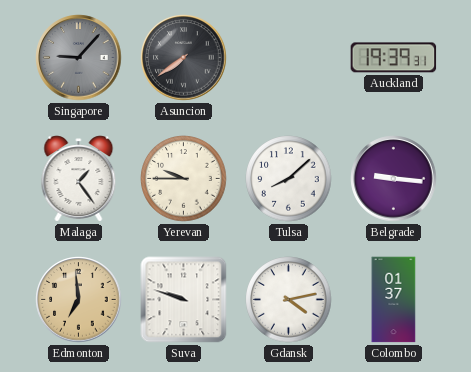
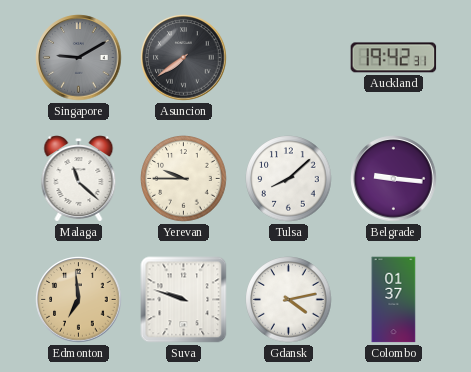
Singapore: 9:07 -> 9:10 (79, 58)
Auckland: 19:39 -> 19:42 (394, 58)
Malaga: 1:24 -> 11:22 (79, 179)
